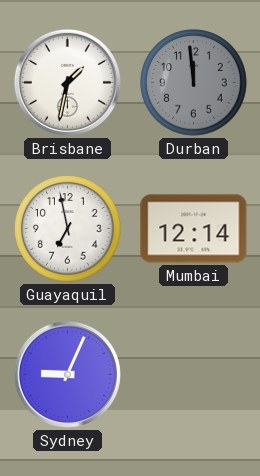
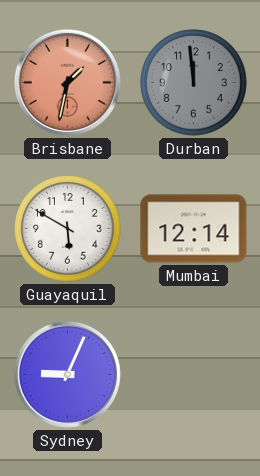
Brisbane dial: white -> salmon (67, 82)
Guayaquil: 6:58 -> 5:50 (68, 229)
